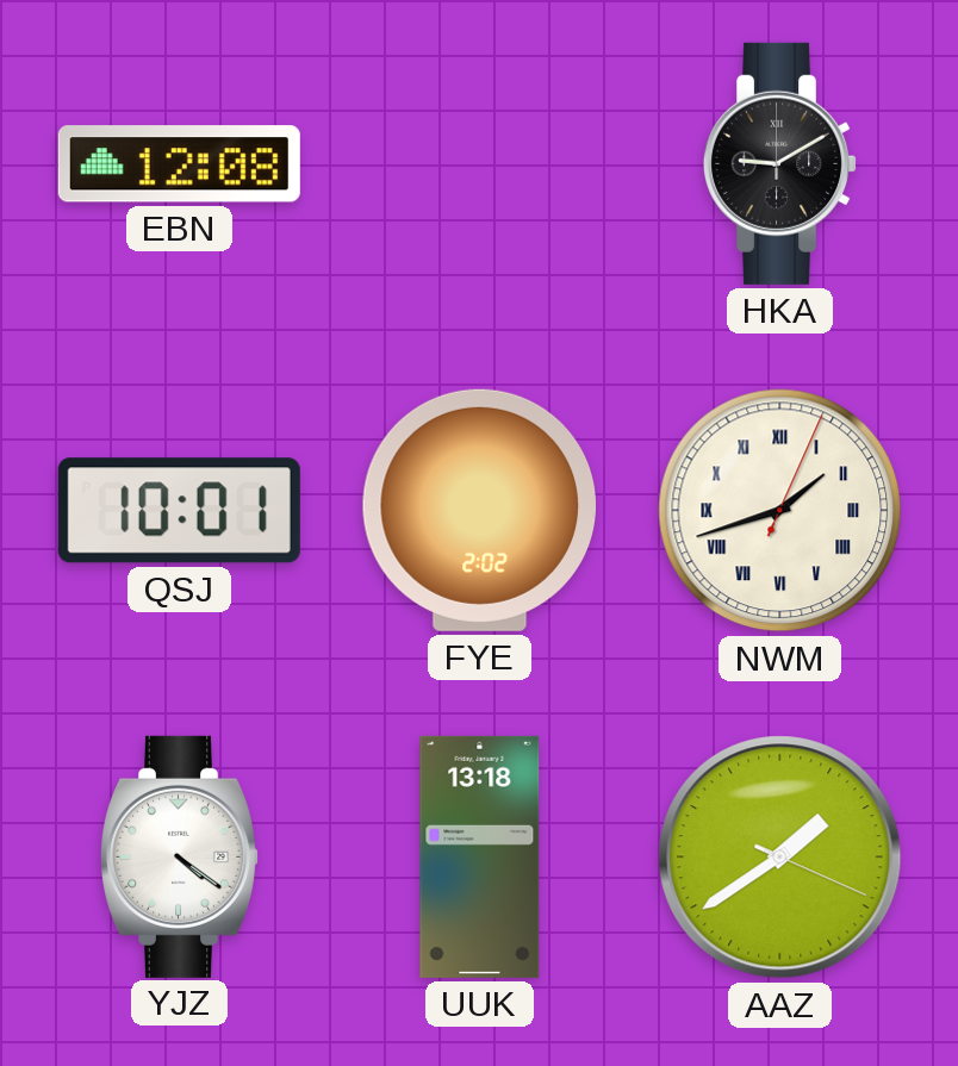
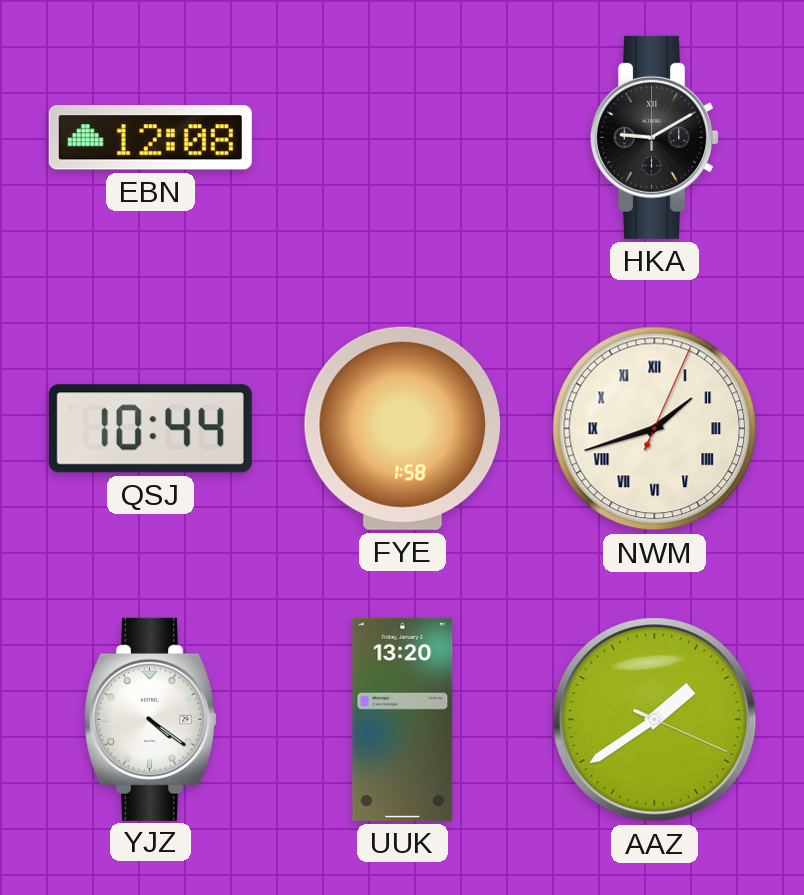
QSJ: 10:01 -> 10:44 (150, 429)
FYE: 2:02 -> 1:58 (402, 428)
UUK: 13:18 -> 13:20 (403, 719)
